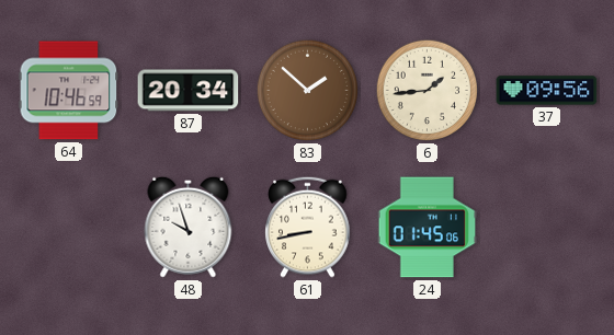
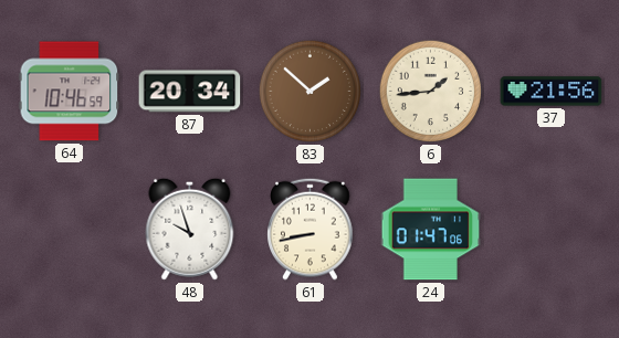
37: 09:56 -> 21:56 (552, 92)
24: 01:45 -> 01:47 (431, 230)
